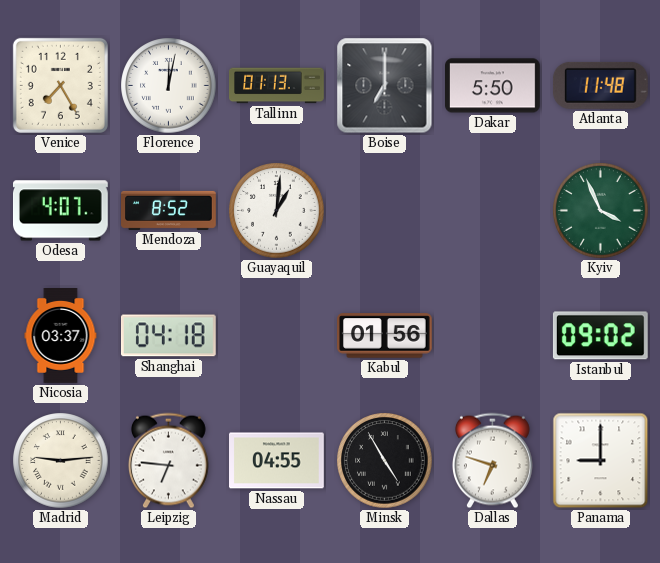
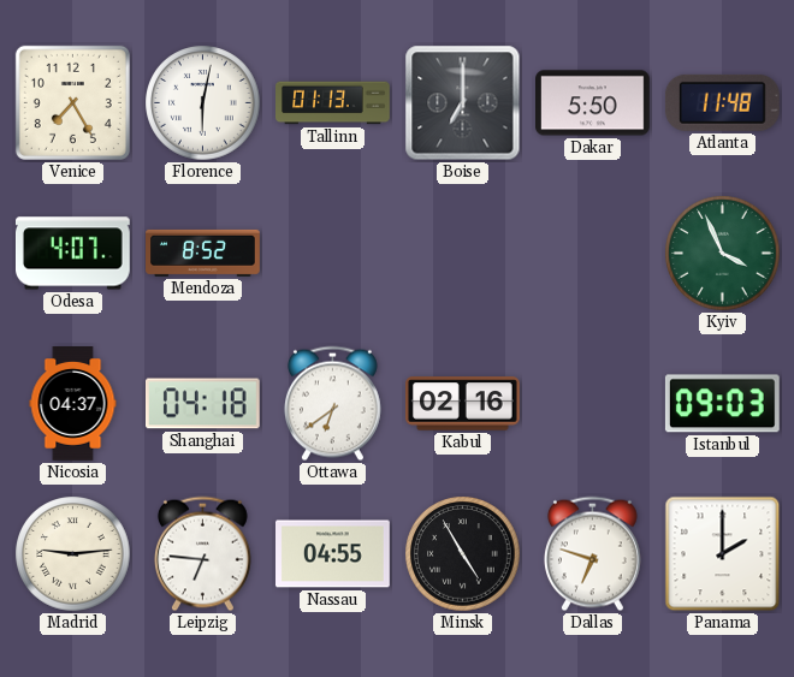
Florence: 12:02 -> 6:02 (203, 103)
Guayaquil: 1:01 -> none (277, 211)
Nicosia: 03:37 -> 04:37 (73, 404)
Ottawa: none -> 6:39 (332, 404)
Kabul: 01:56 -> 02:16 (463, 404)
Istanbul: 09:02 -> 09:03 (722, 404)
Panama: 9:00 -> 2:00 (723, 554)
